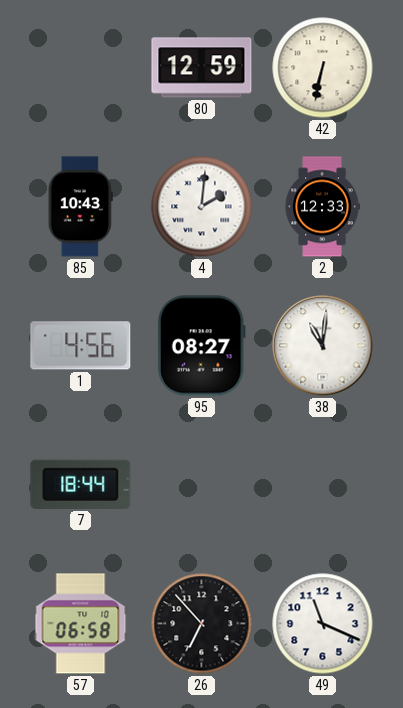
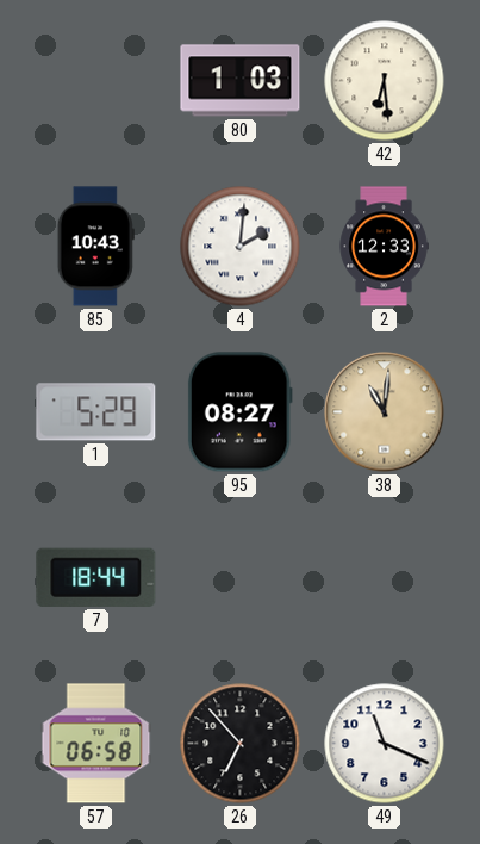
80: 12:59 -> 1:03 (241, 81)
42: 6:32 -> 6:29 (385, 81)
1: 4:56 -> 5:29 (96, 412)
38 dial: white -> champagne (385, 412)
